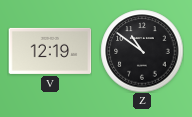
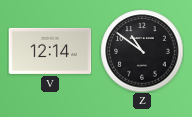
V: 12:19 -> 12:14 (50, 51)
